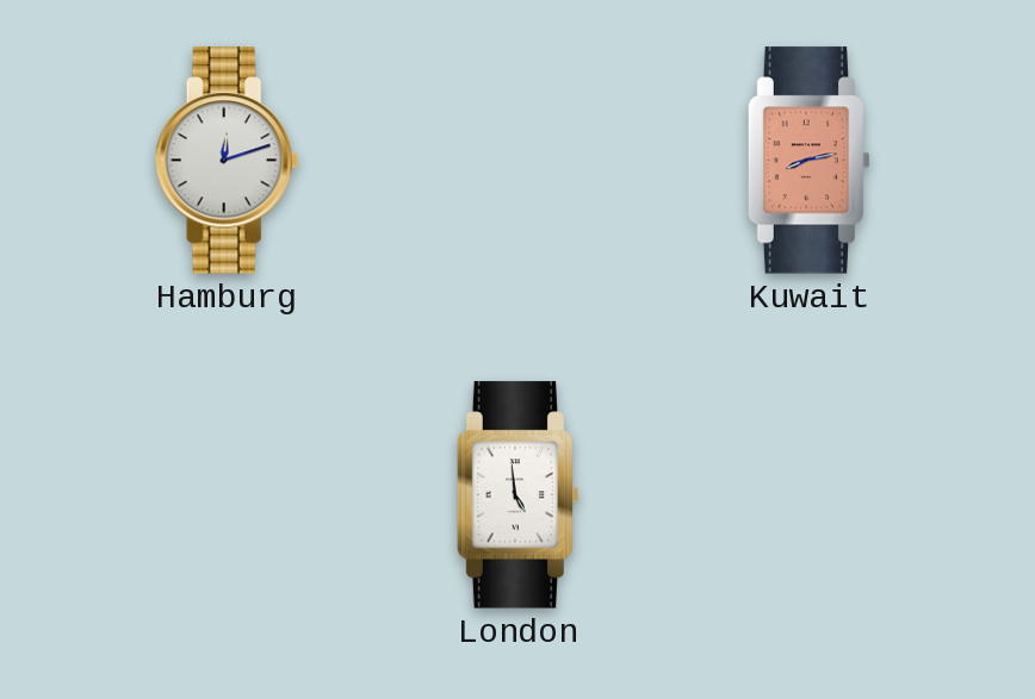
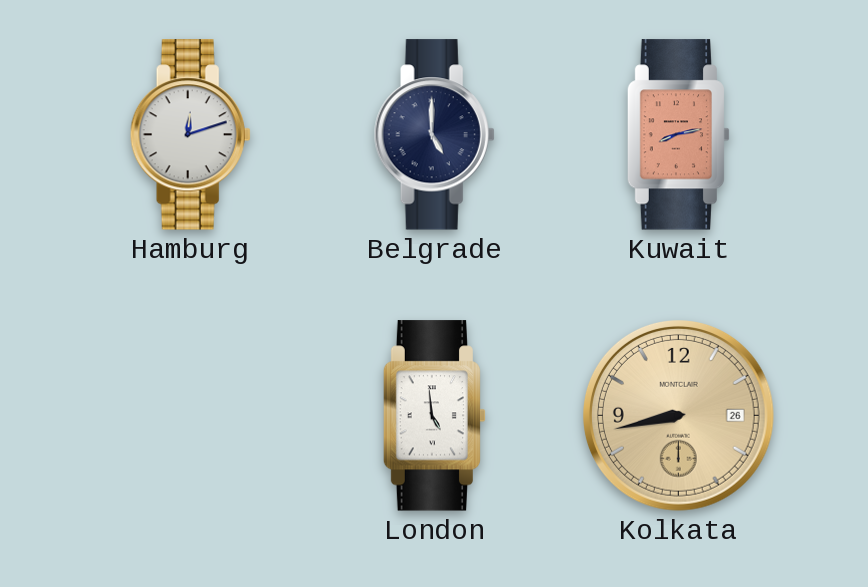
Belgrade: none -> 5:00 (434, 135)
Kolkata: none -> 8:43 (679, 416)
